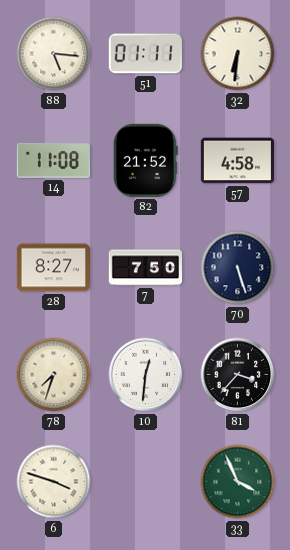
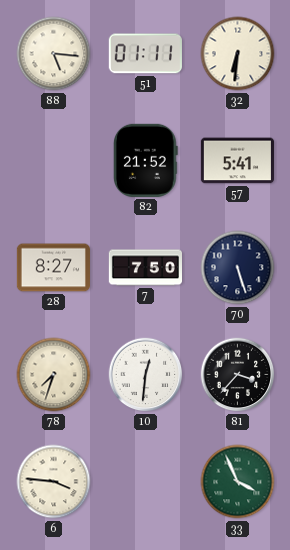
14: 11:08 -> none (53, 161)
57: 4:58 -> 5:41 (237, 161)
6: 3:48 -> 3:46 (54, 482)
